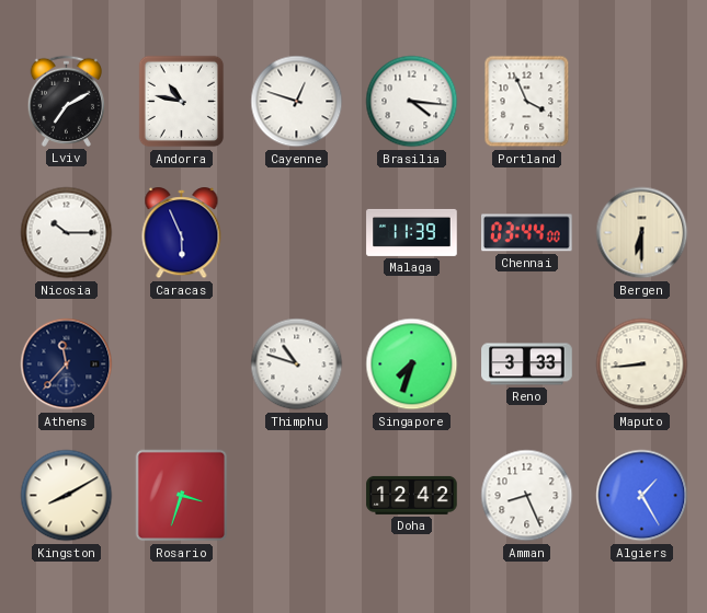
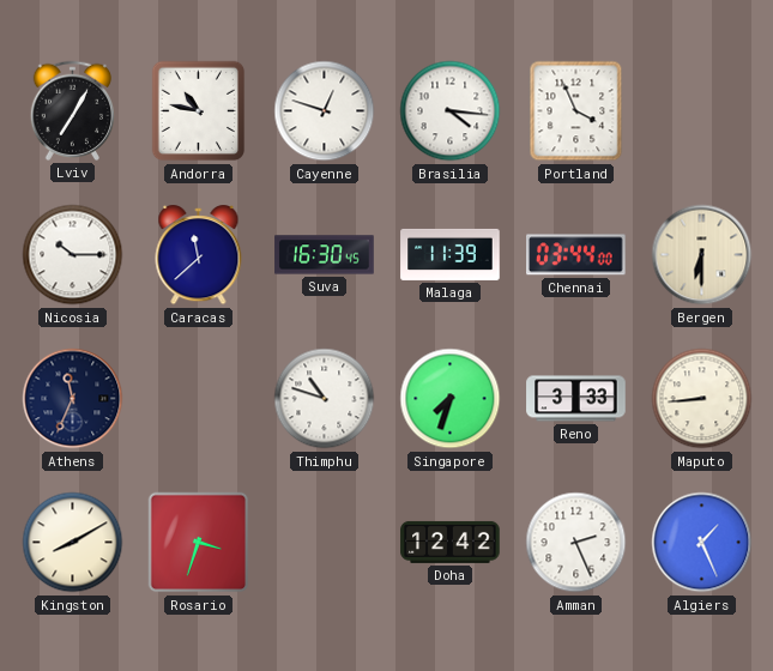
Lviv: 7:10 -> 7:05 (72, 110)
Caracas: 5:56 -> 11:38 (199, 256)
Suva: none -> 16:30 (325, 255)
Athens: 11:37 -> 11:34 (73, 399)
Amman: 8:26 -> 2:26 (576, 543)
Algiers: 1:25 -> 1:26 (702, 543)
